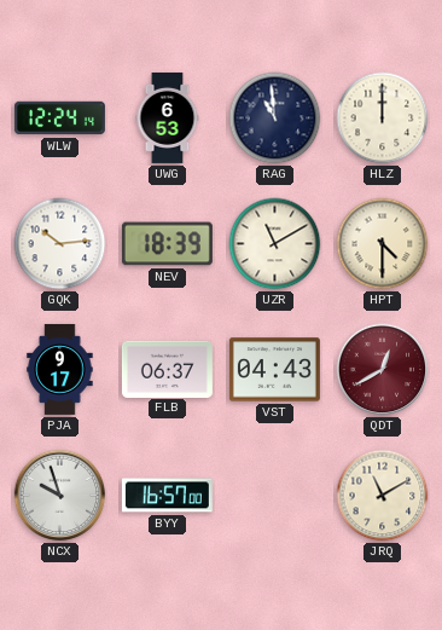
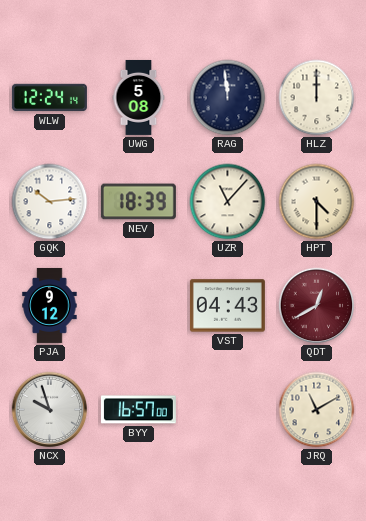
UWG: 6:53 -> 5:08 (139, 97)
RAG: 10:59 -> 11:59 (228, 98)
UZR: 11:10 -> 11:07 (228, 202)
PJA: 9:17 -> 9:12 (50, 305)
FLB: 06:37 -> none (167, 369)
